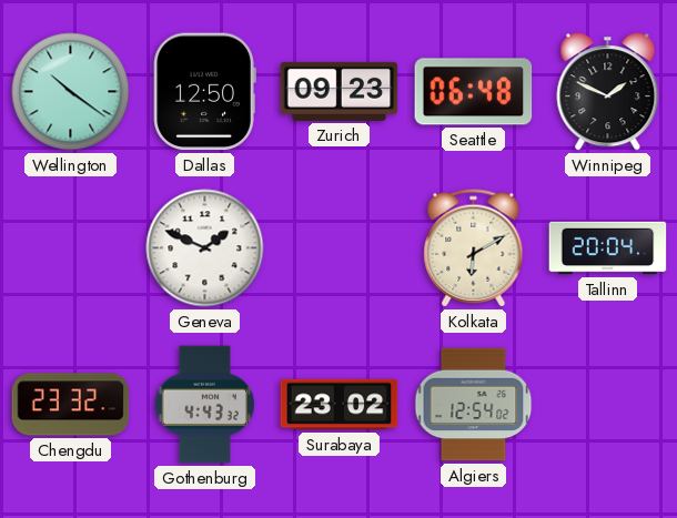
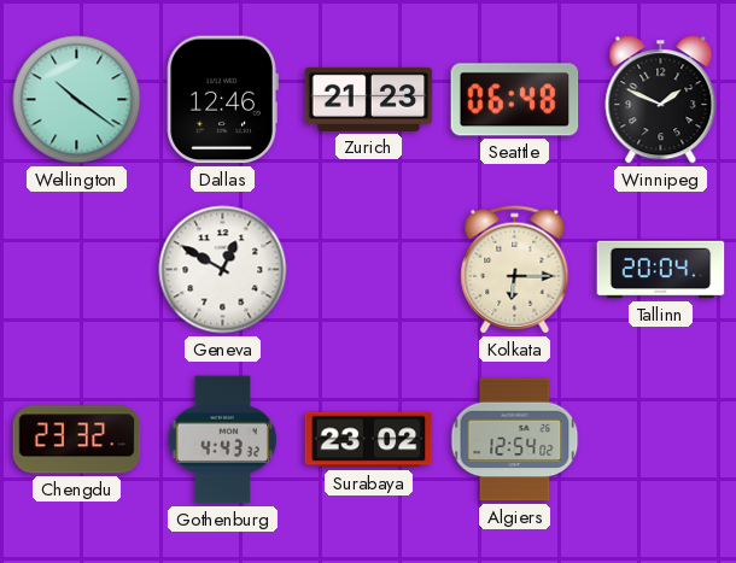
Dallas: 12:50 -> 12:46 (222, 100)
Zurich: 09:23 -> 21:23 (369, 99)
Geneva: 1:49 -> 12:50 (223, 270)
Kolkata: 6:10 -> 6:15 (515, 270)
